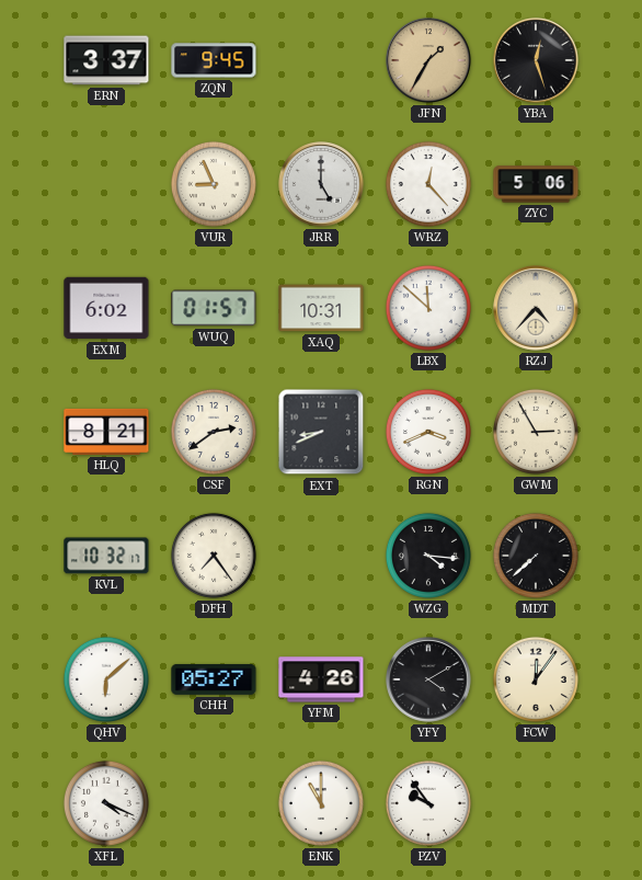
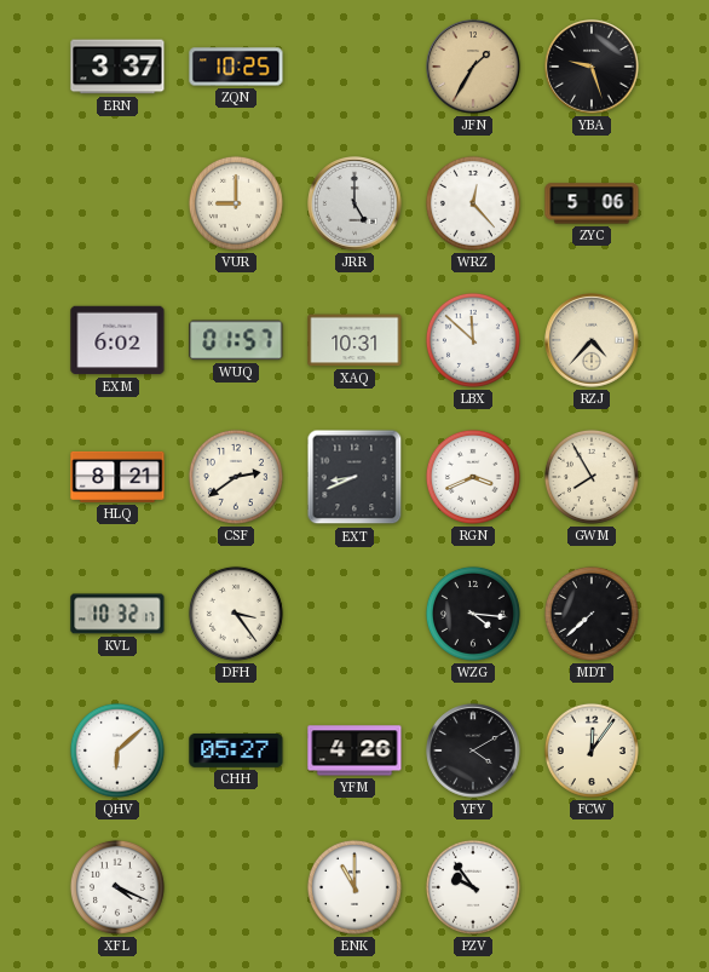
ZQN: 9:45 -> 10:25 (236, 67)
YBA: 12:27 -> 9:27 (592, 67)
VUR: 8:56 -> 9:00 (236, 203)
GWM: 2:55 -> 7:55 (592, 477)
DFH: 7:24 -> 3:24 (236, 614)
